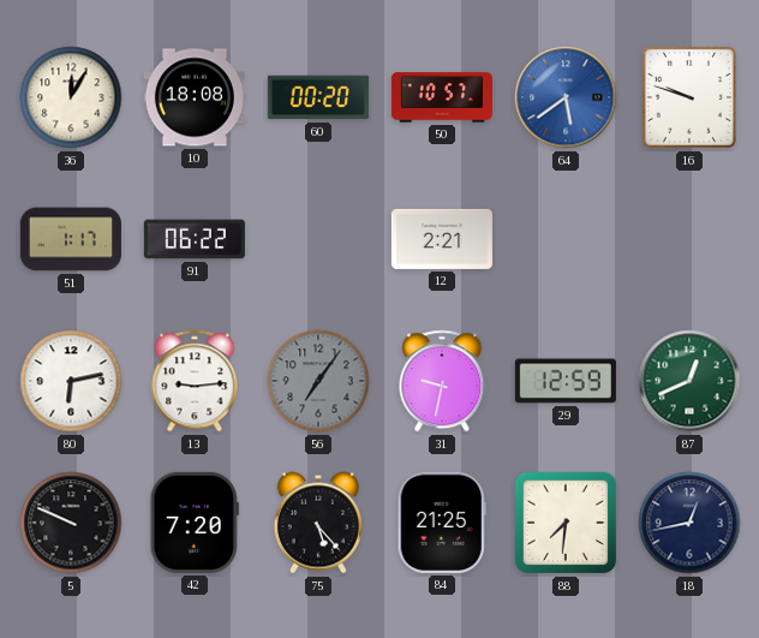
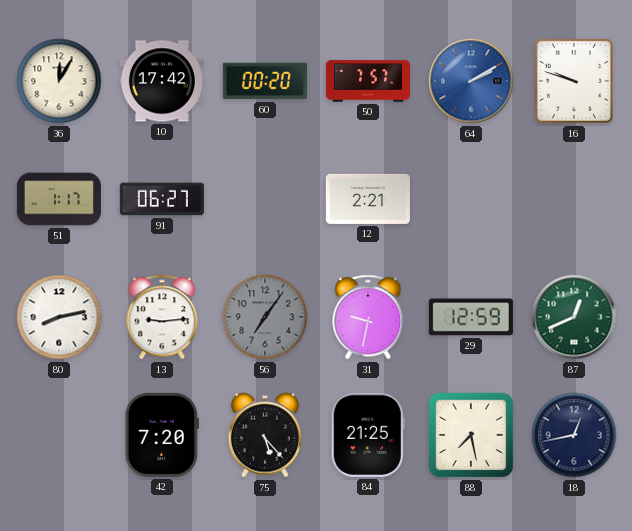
10: 18:08 -> 17:42 (162, 81)
50: 10:57 -> 7:57 (368, 81)
64: 5:39 -> 2:10 (471, 81)
91: 06:22 -> 06:27 (162, 199)
80: 6:13 -> 8:13 (59, 317)
5: 9:49 -> none (71, 523)
88: 7:31 -> 7:28 (471, 435)
